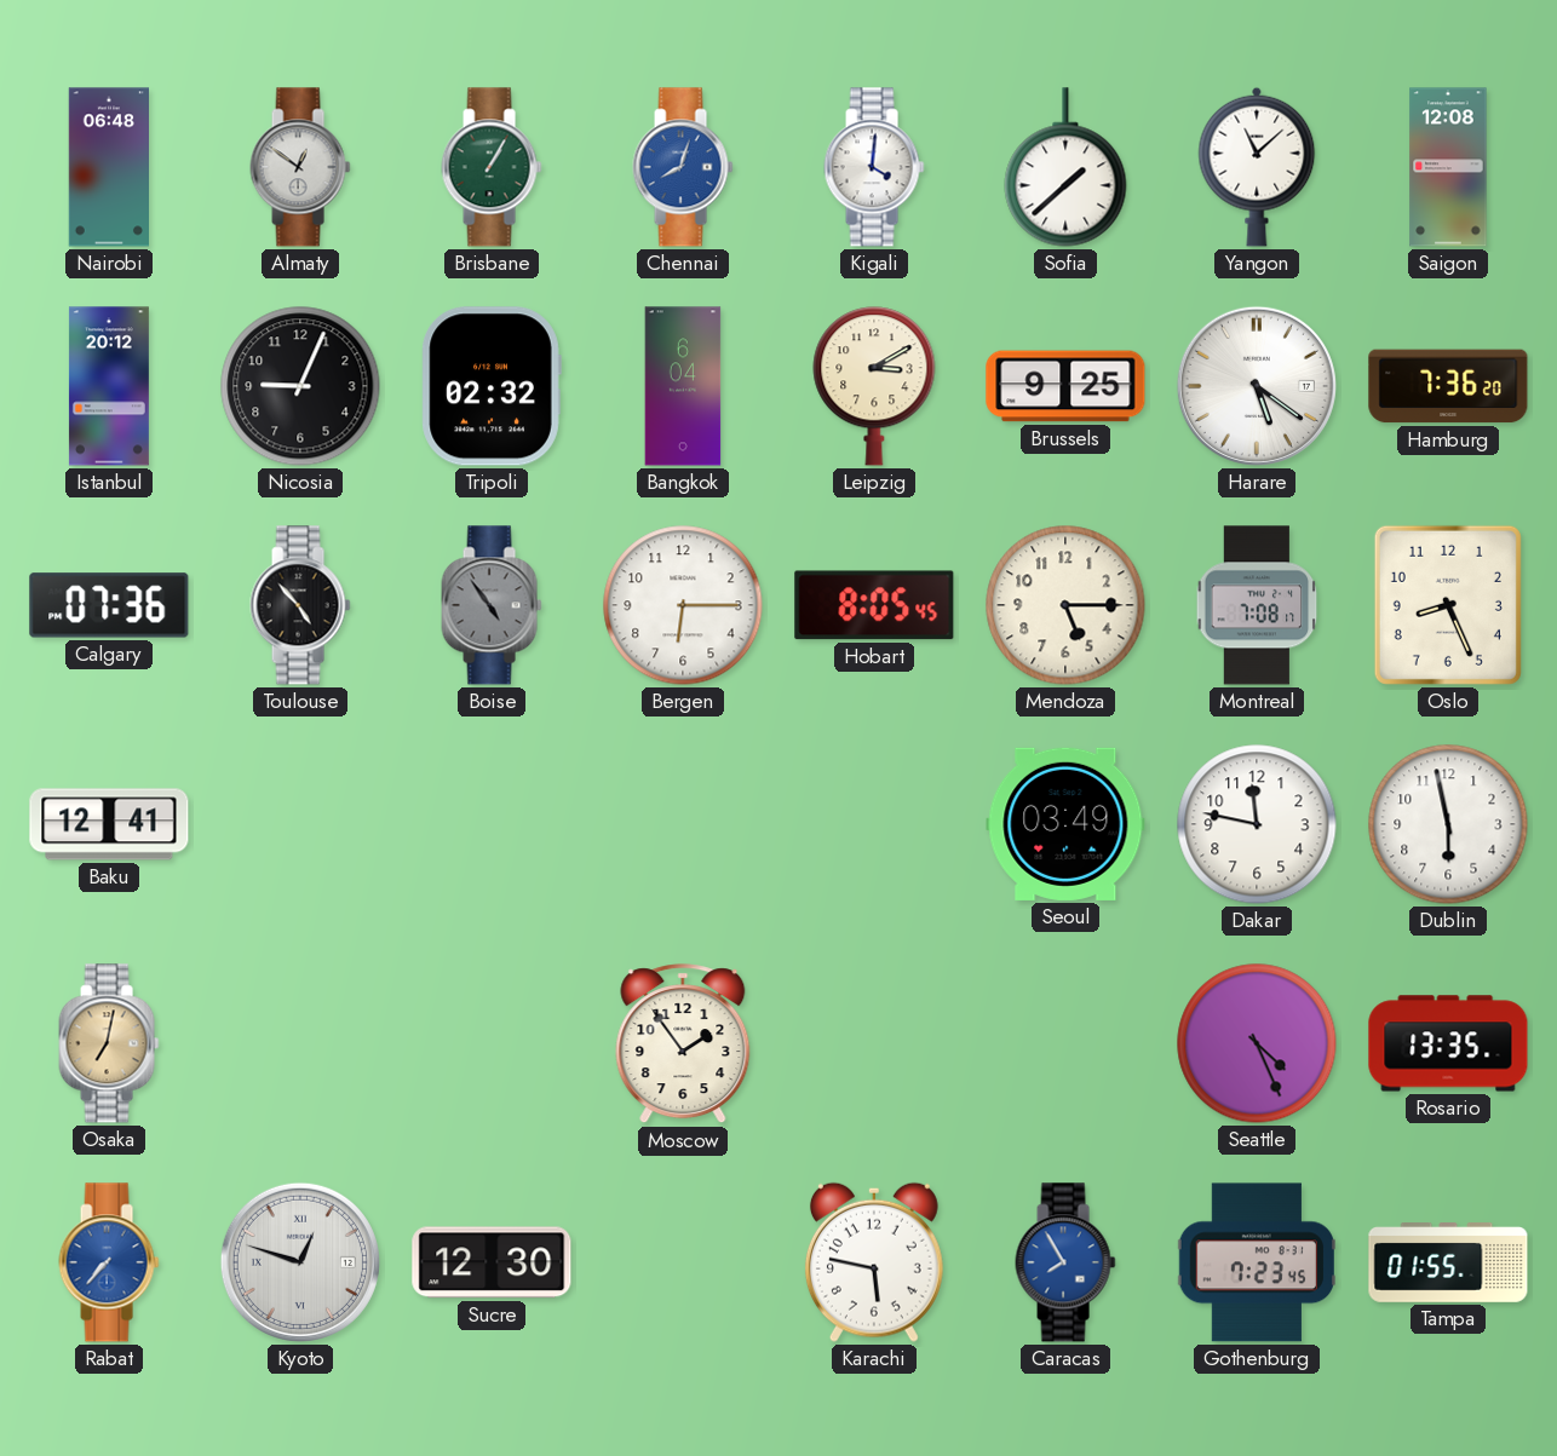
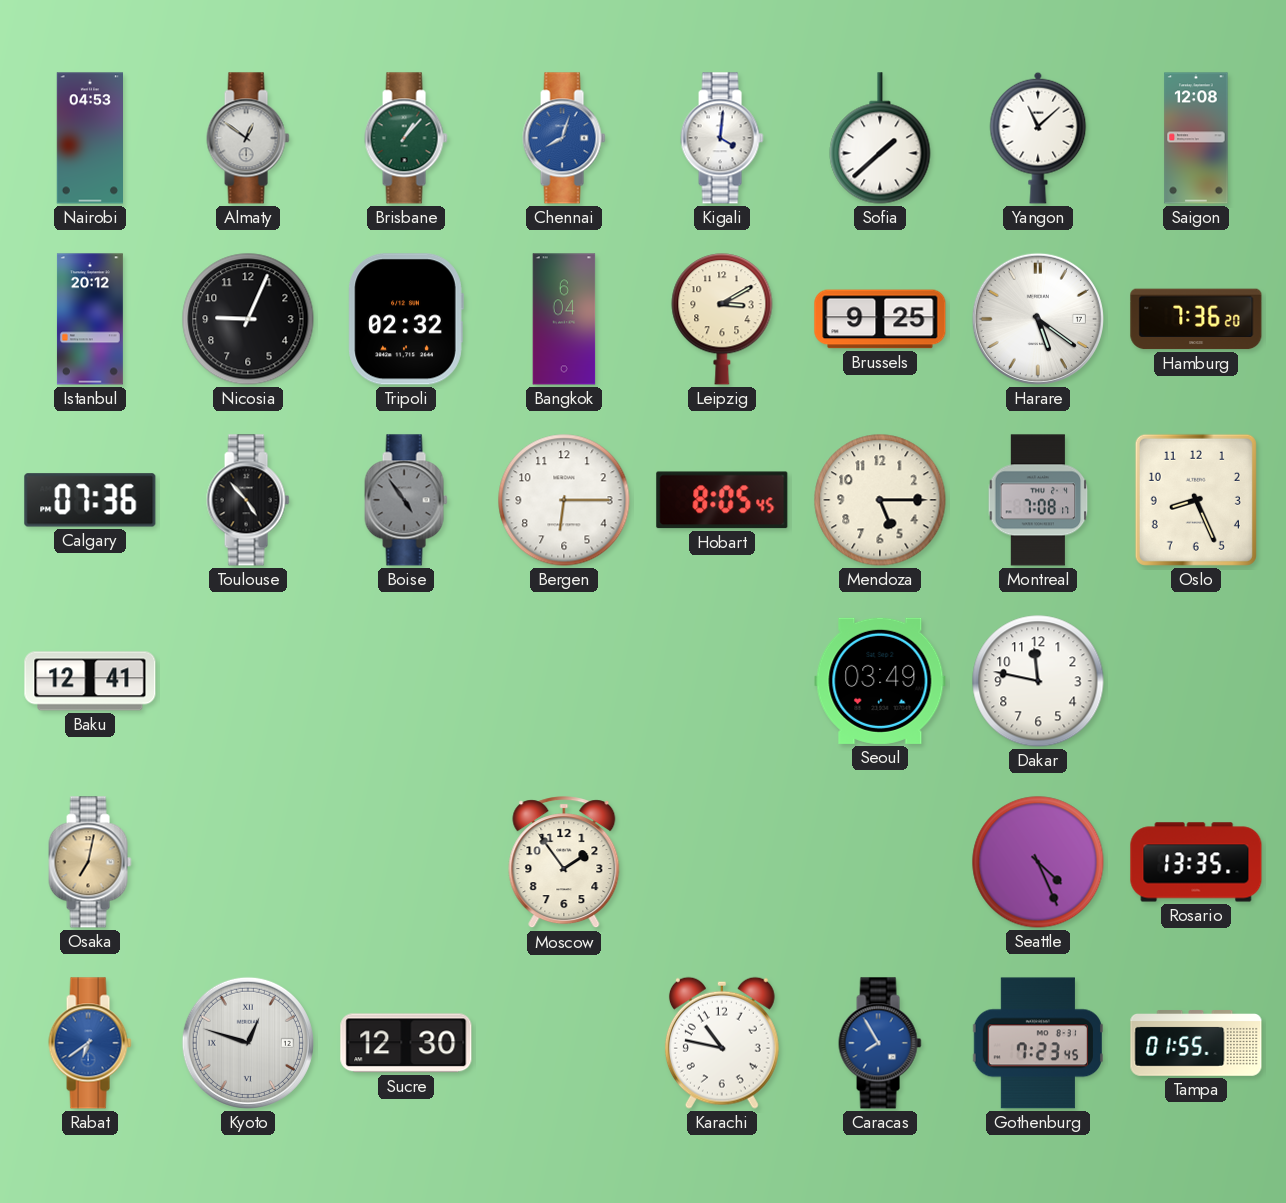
Nairobi: 06:48 -> 04:53 (89, 138)
Brisbane: 1:05 -> 1:07 (406, 138)
Dublin: 5:58 -> none (1448, 824)
Rabat: 7:37 -> 6:39 (90, 1043)
Karachi: 5:47 -> 10:47 (722, 1043)
